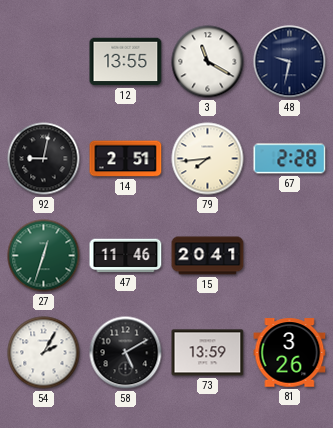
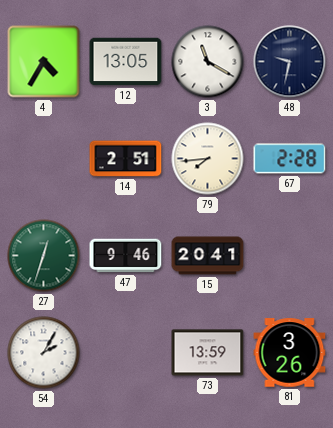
4: none -> 4:35 (44, 62)
12: 13:55 -> 13:05 (126, 62)
92: 9:02 -> none (44, 159)
47: 11:46 -> 9:46 (126, 256)
58: 5:10 -> none (126, 353)
